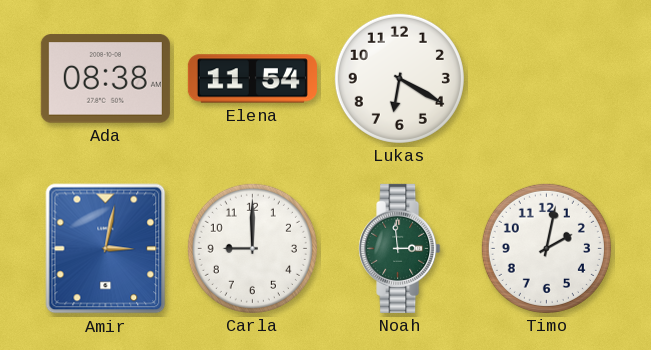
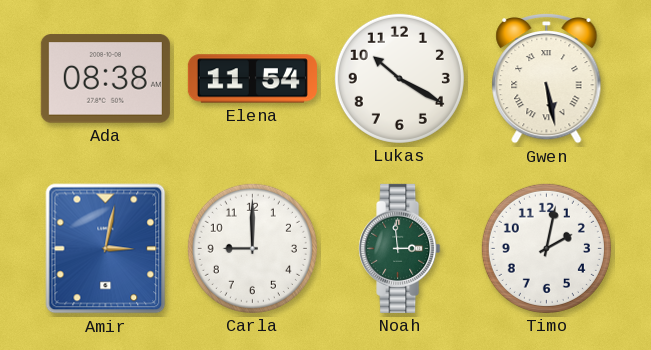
Lukas: 6:20 -> 10:20 (399, 78)
Gwen: none -> 5:28 (547, 78)
